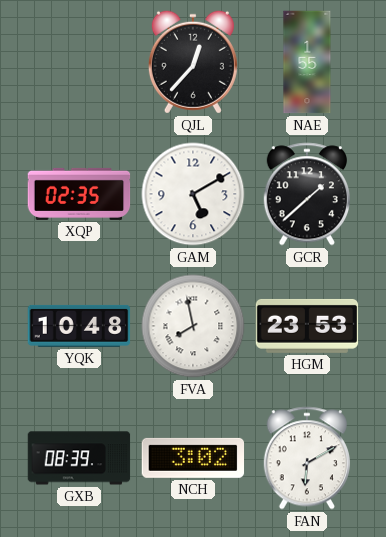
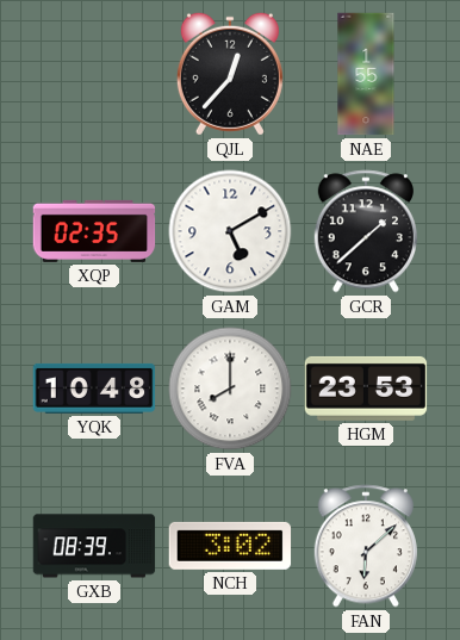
FVA: 7:58 -> 8:00 (230, 389)
FAN: 6:10 -> 6:08 (366, 546)
